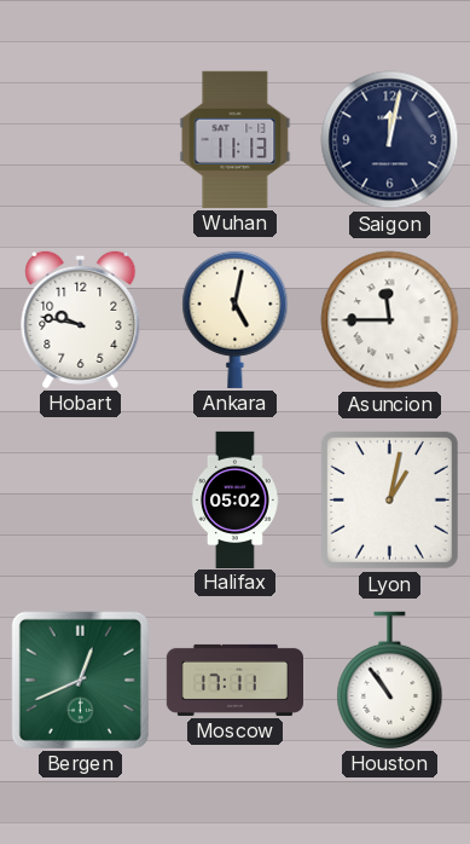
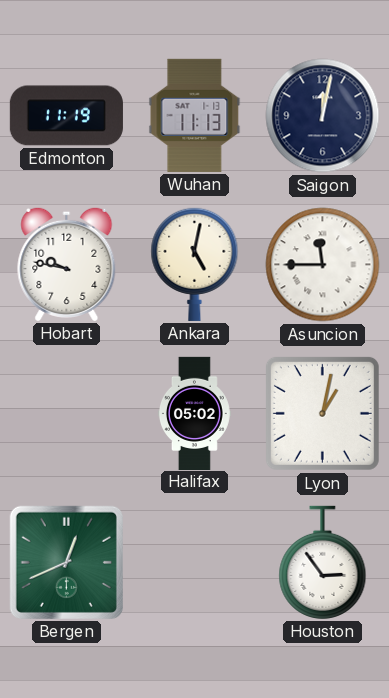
Edmonton: none -> 11:19 (66, 116)
Moscow: 17:11 -> none (234, 680)
Houston: 10:54 -> 2:54 (323, 562)
